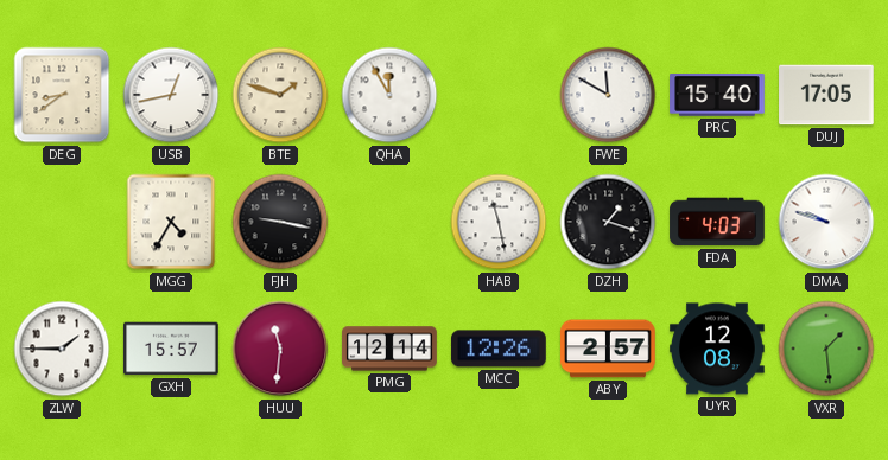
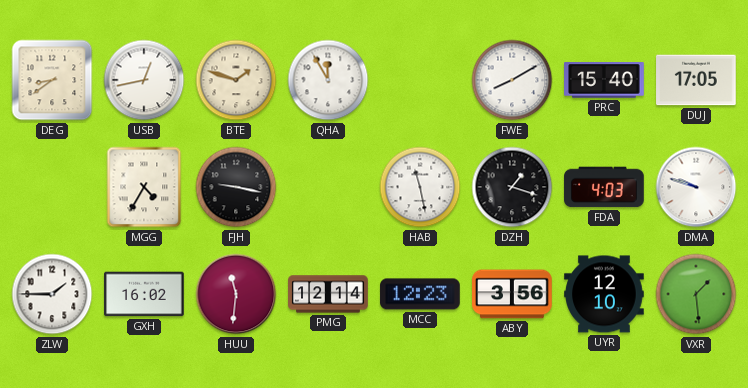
FWE: 11:50 -> 8:10 (512, 80)
GXH: 15:57 -> 16:02 (144, 294)
MCC: 12:26 -> 12:23 (420, 294)
ABY: 2:57 -> 3:56 (512, 294)
UYR: 12:08 -> 12:10 (604, 294)
